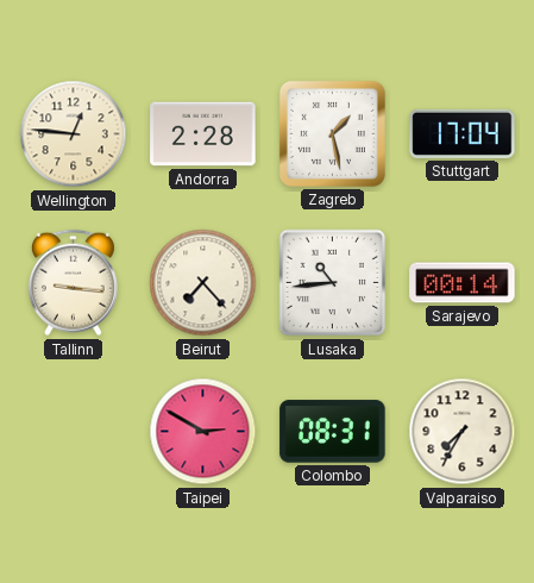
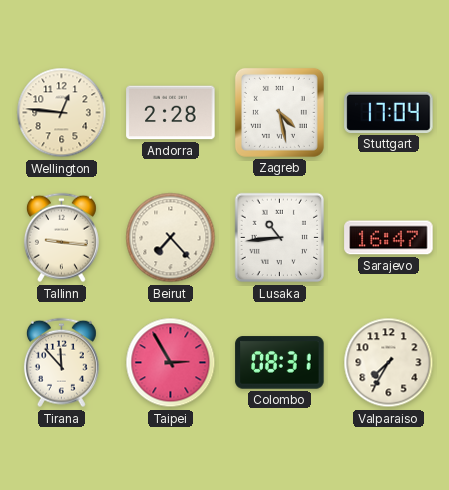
Zagreb: 1:28 -> 4:28 (279, 112)
Sarajevo: 00:14 -> 16:47 (389, 238)
Tirana: none -> 11:53 (61, 363)
Taipei: 2:50 -> 2:55 (171, 363)
